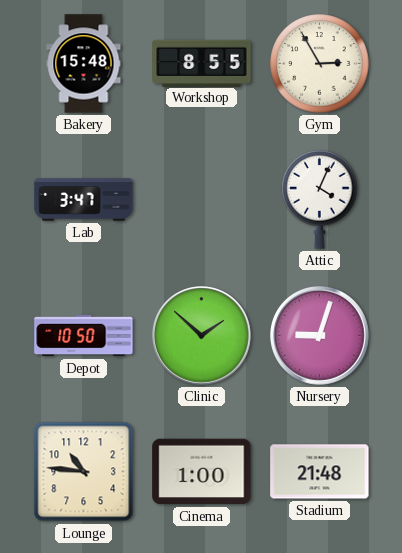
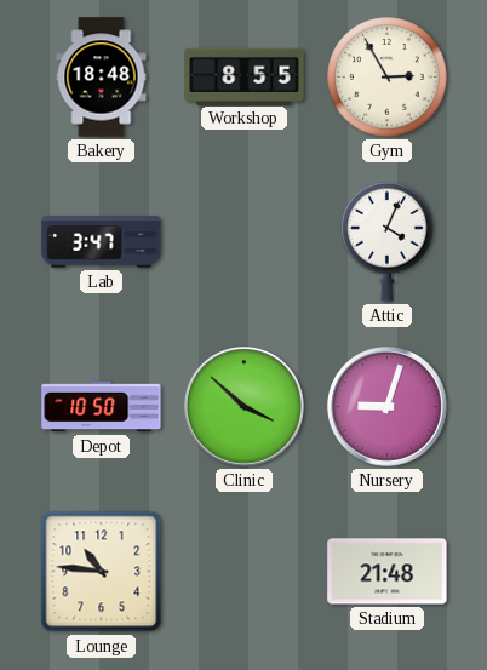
Bakery: 15:48 -> 18:48 (102, 78)
Clinic: 1:52 -> 3:52 (245, 407)
Cinema: 1:00 -> none (202, 472)
